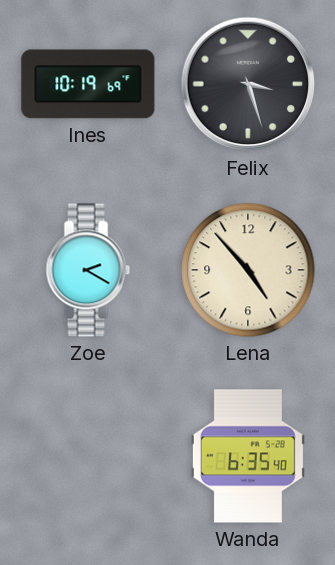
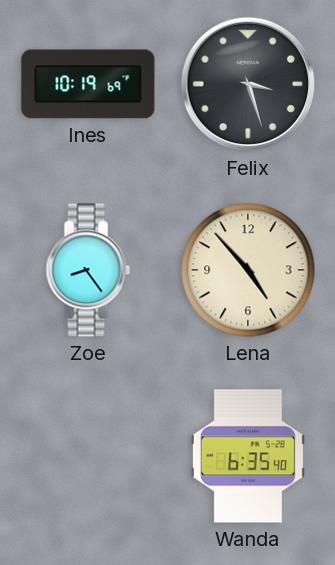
Zoe: 2:20 -> 8:24 (88, 270)
